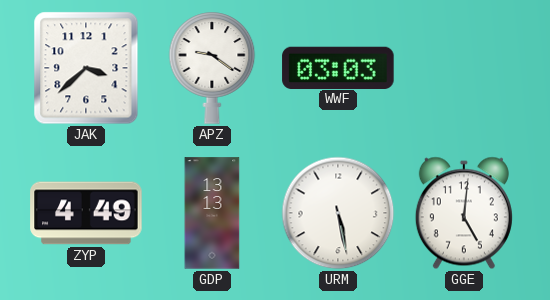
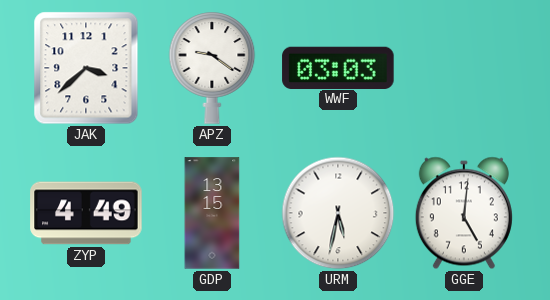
GDP: 13:13 -> 13:15 (212, 213)
URM: 5:28 -> 5:32 (338, 213)
